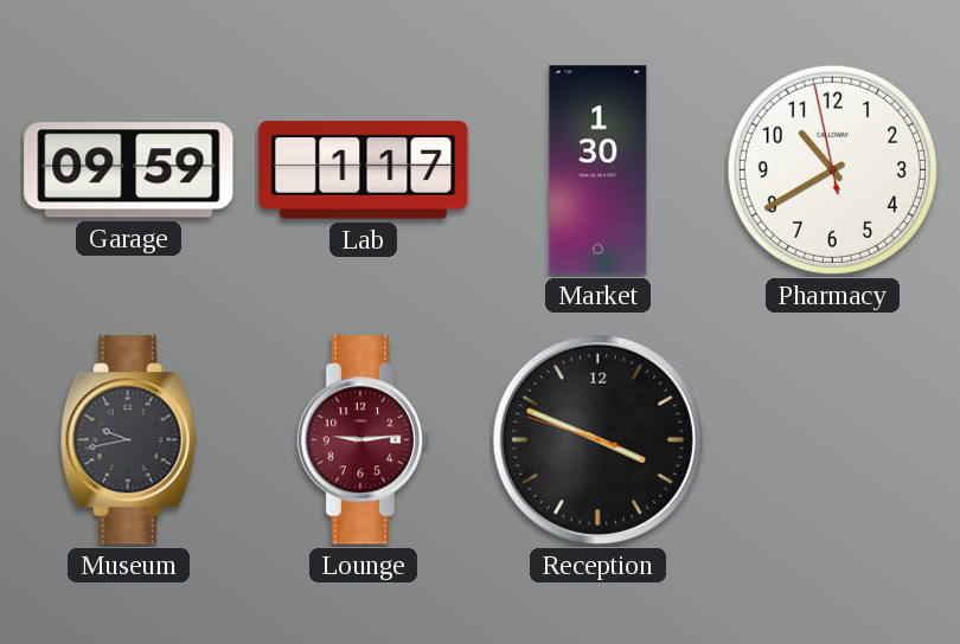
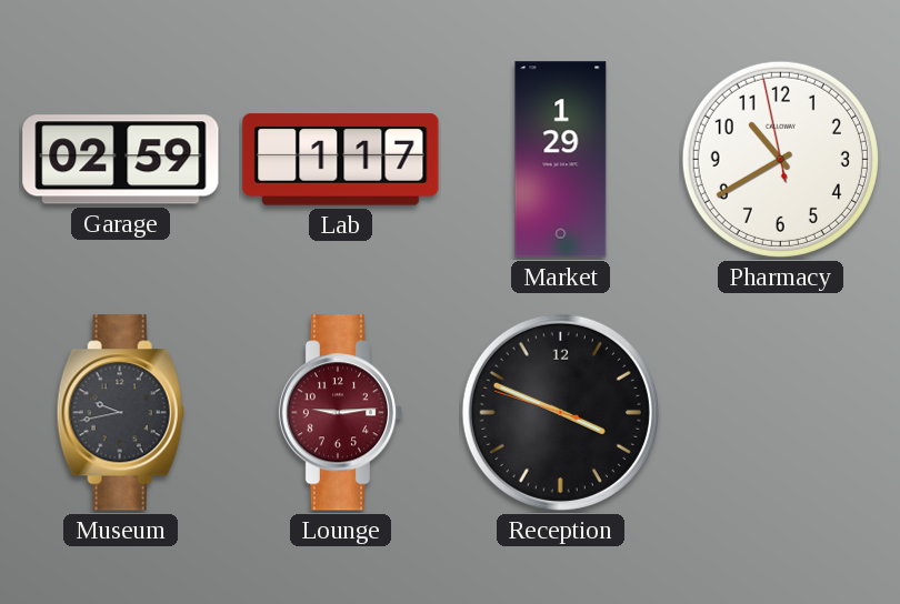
Garage: 09:59 -> 02:59 (121, 160)
Market: 1:30 -> 1:29 (561, 160)
